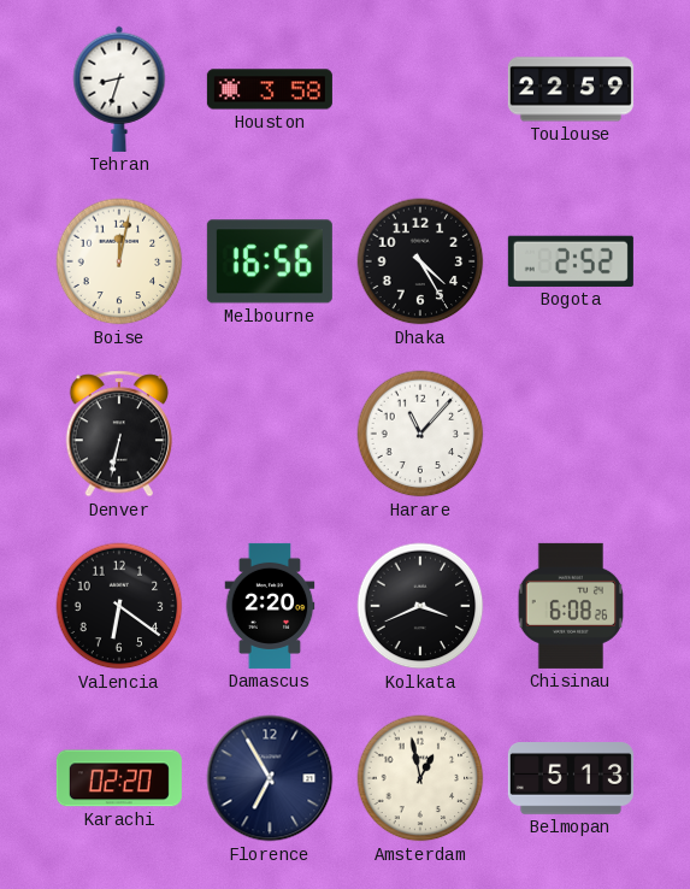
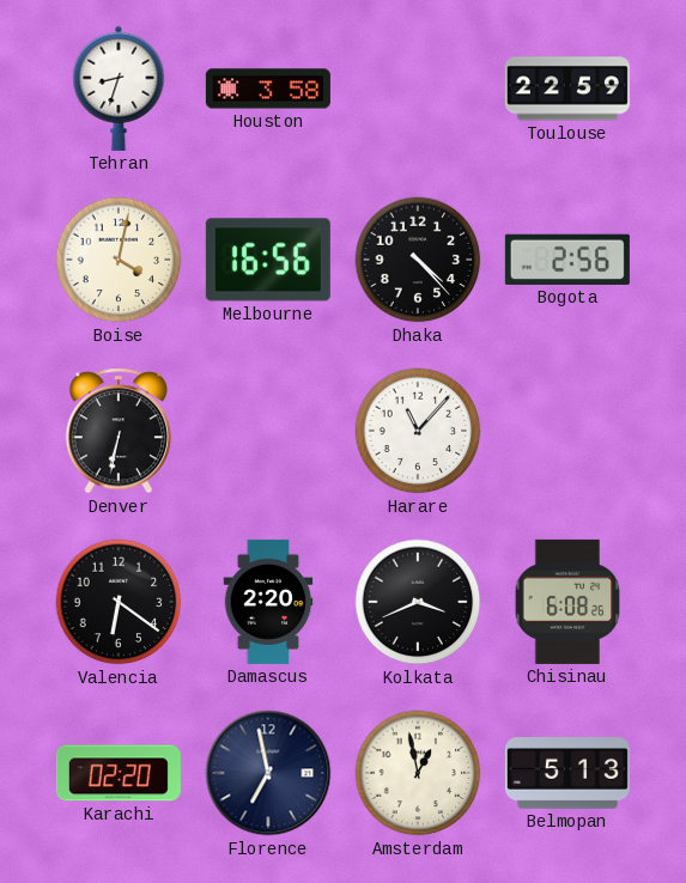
Boise: 12:02 -> 4:02 (119, 260)
Dhaka: 4:25 -> 4:23 (418, 260)
Bogota: 2:52 -> 2:56 (567, 260)
Florence: 6:55 -> 6:58 (268, 773)
